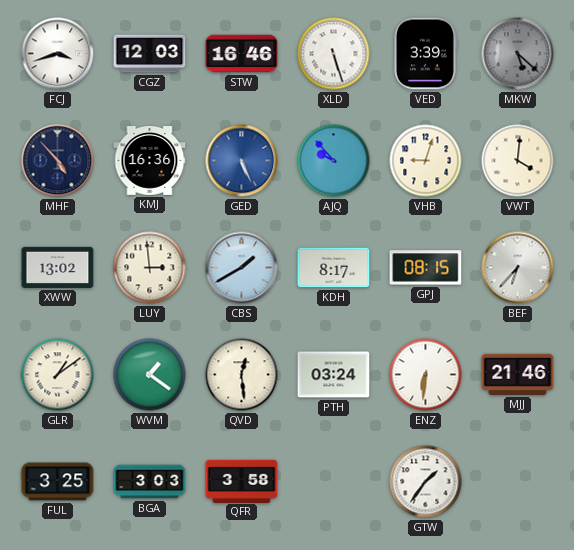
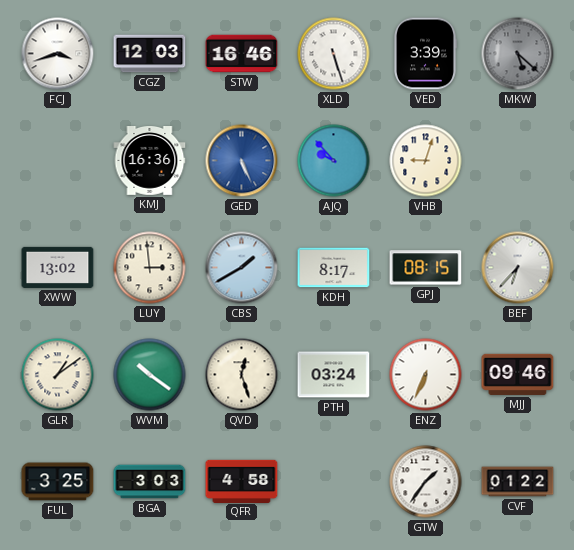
MHF: 4:53 -> none (58, 161)
VWT: 4:01 -> none (518, 161)
WVM: 1:21 -> 10:21 (150, 375)
QVD: 12:29 -> 12:27 (242, 375)
ENZ: 6:31 -> 6:34 (426, 375)
MJJ: 21:46 -> 09:46 (518, 374)
QFR: 3:58 -> 4:58 (242, 481)
CVF: none -> 01:22 (518, 482)
